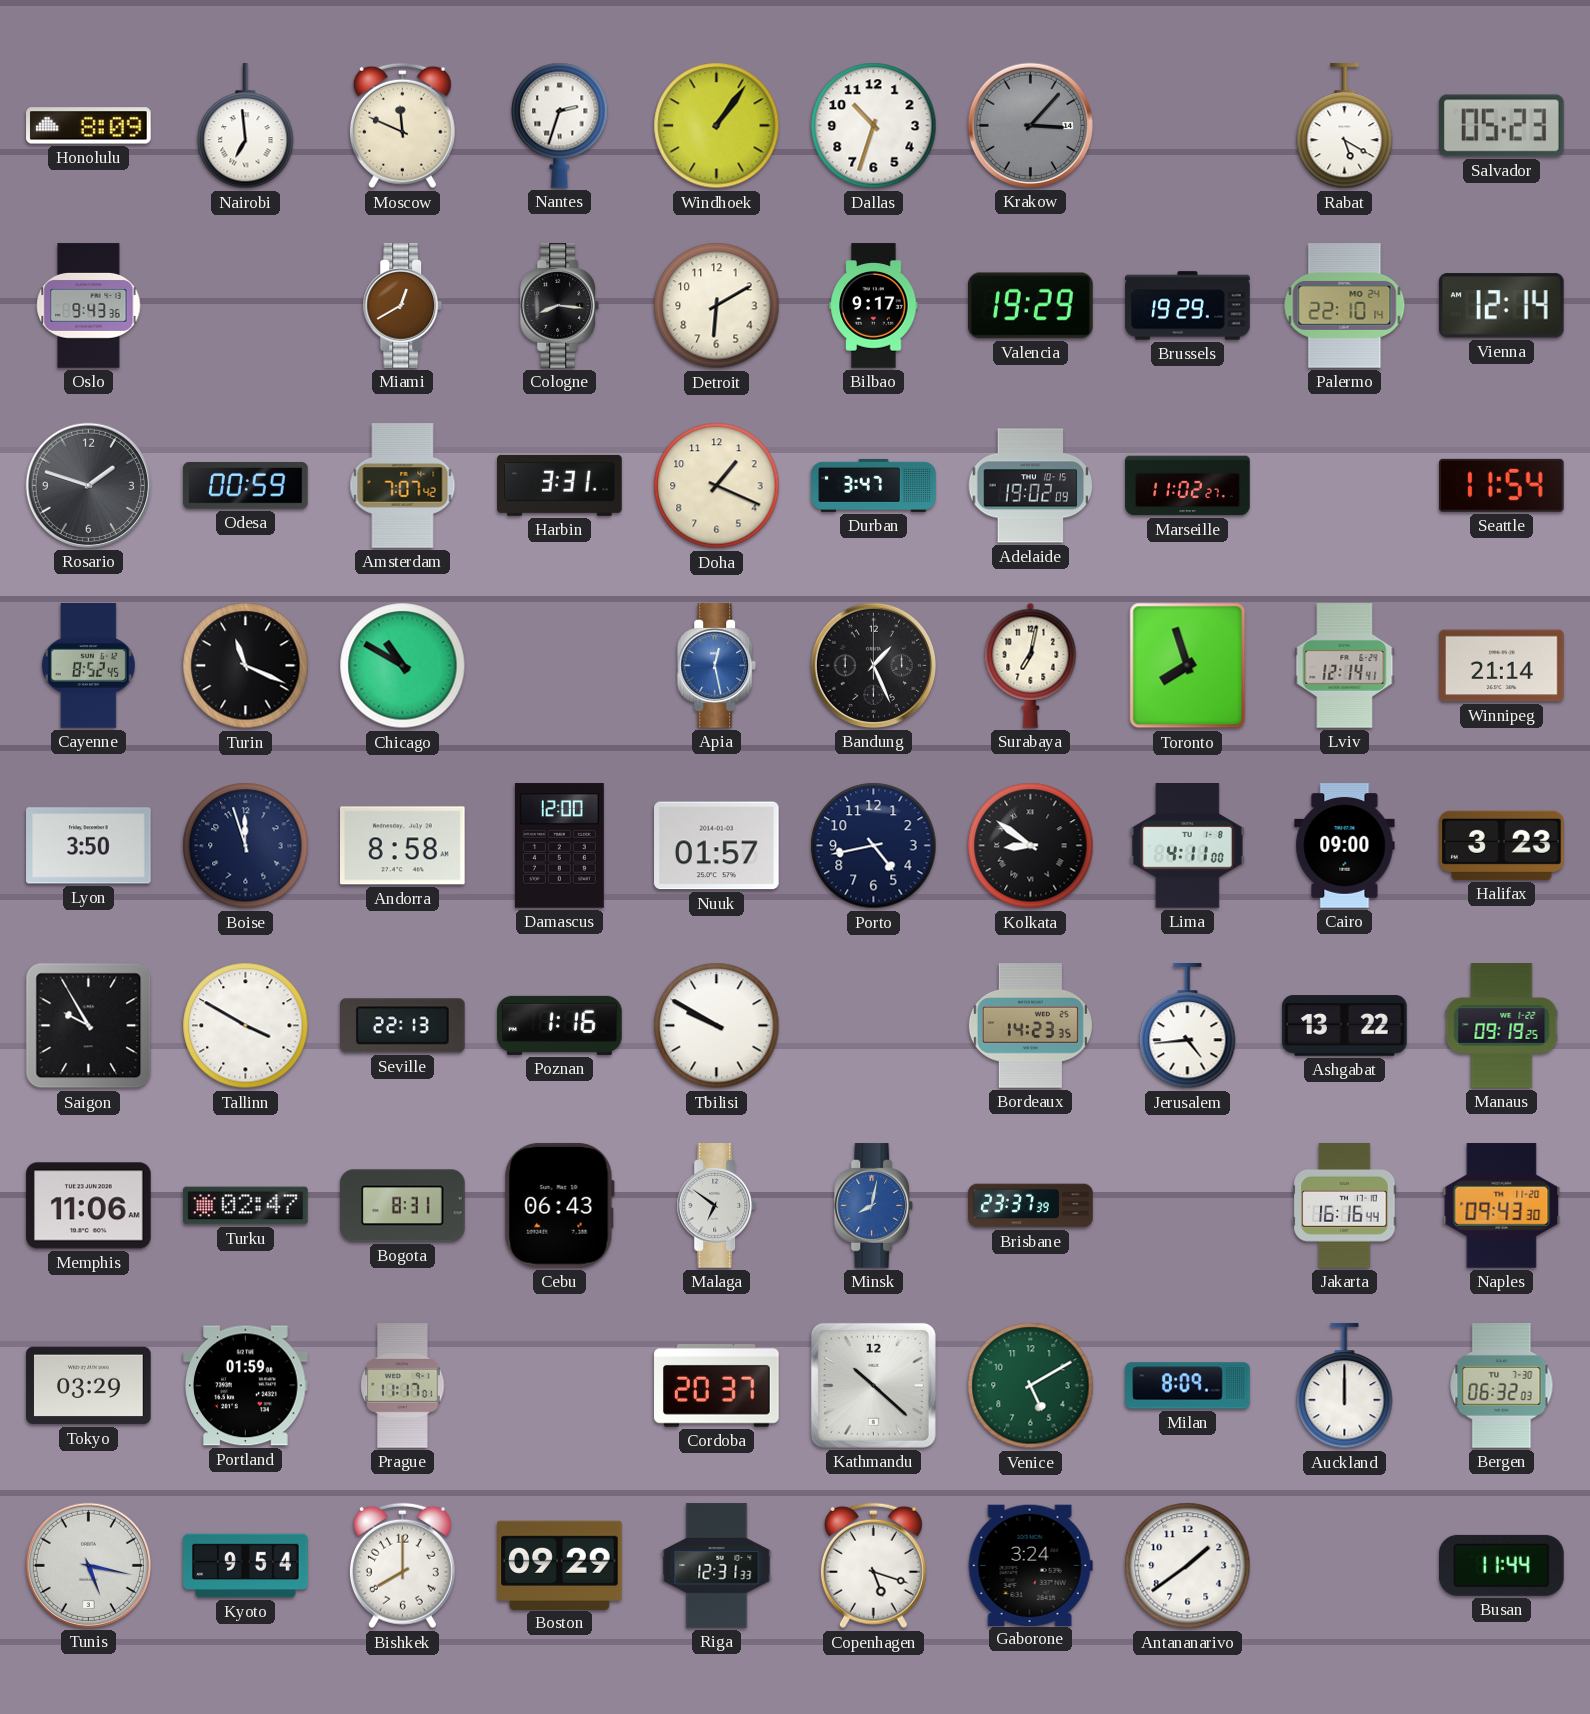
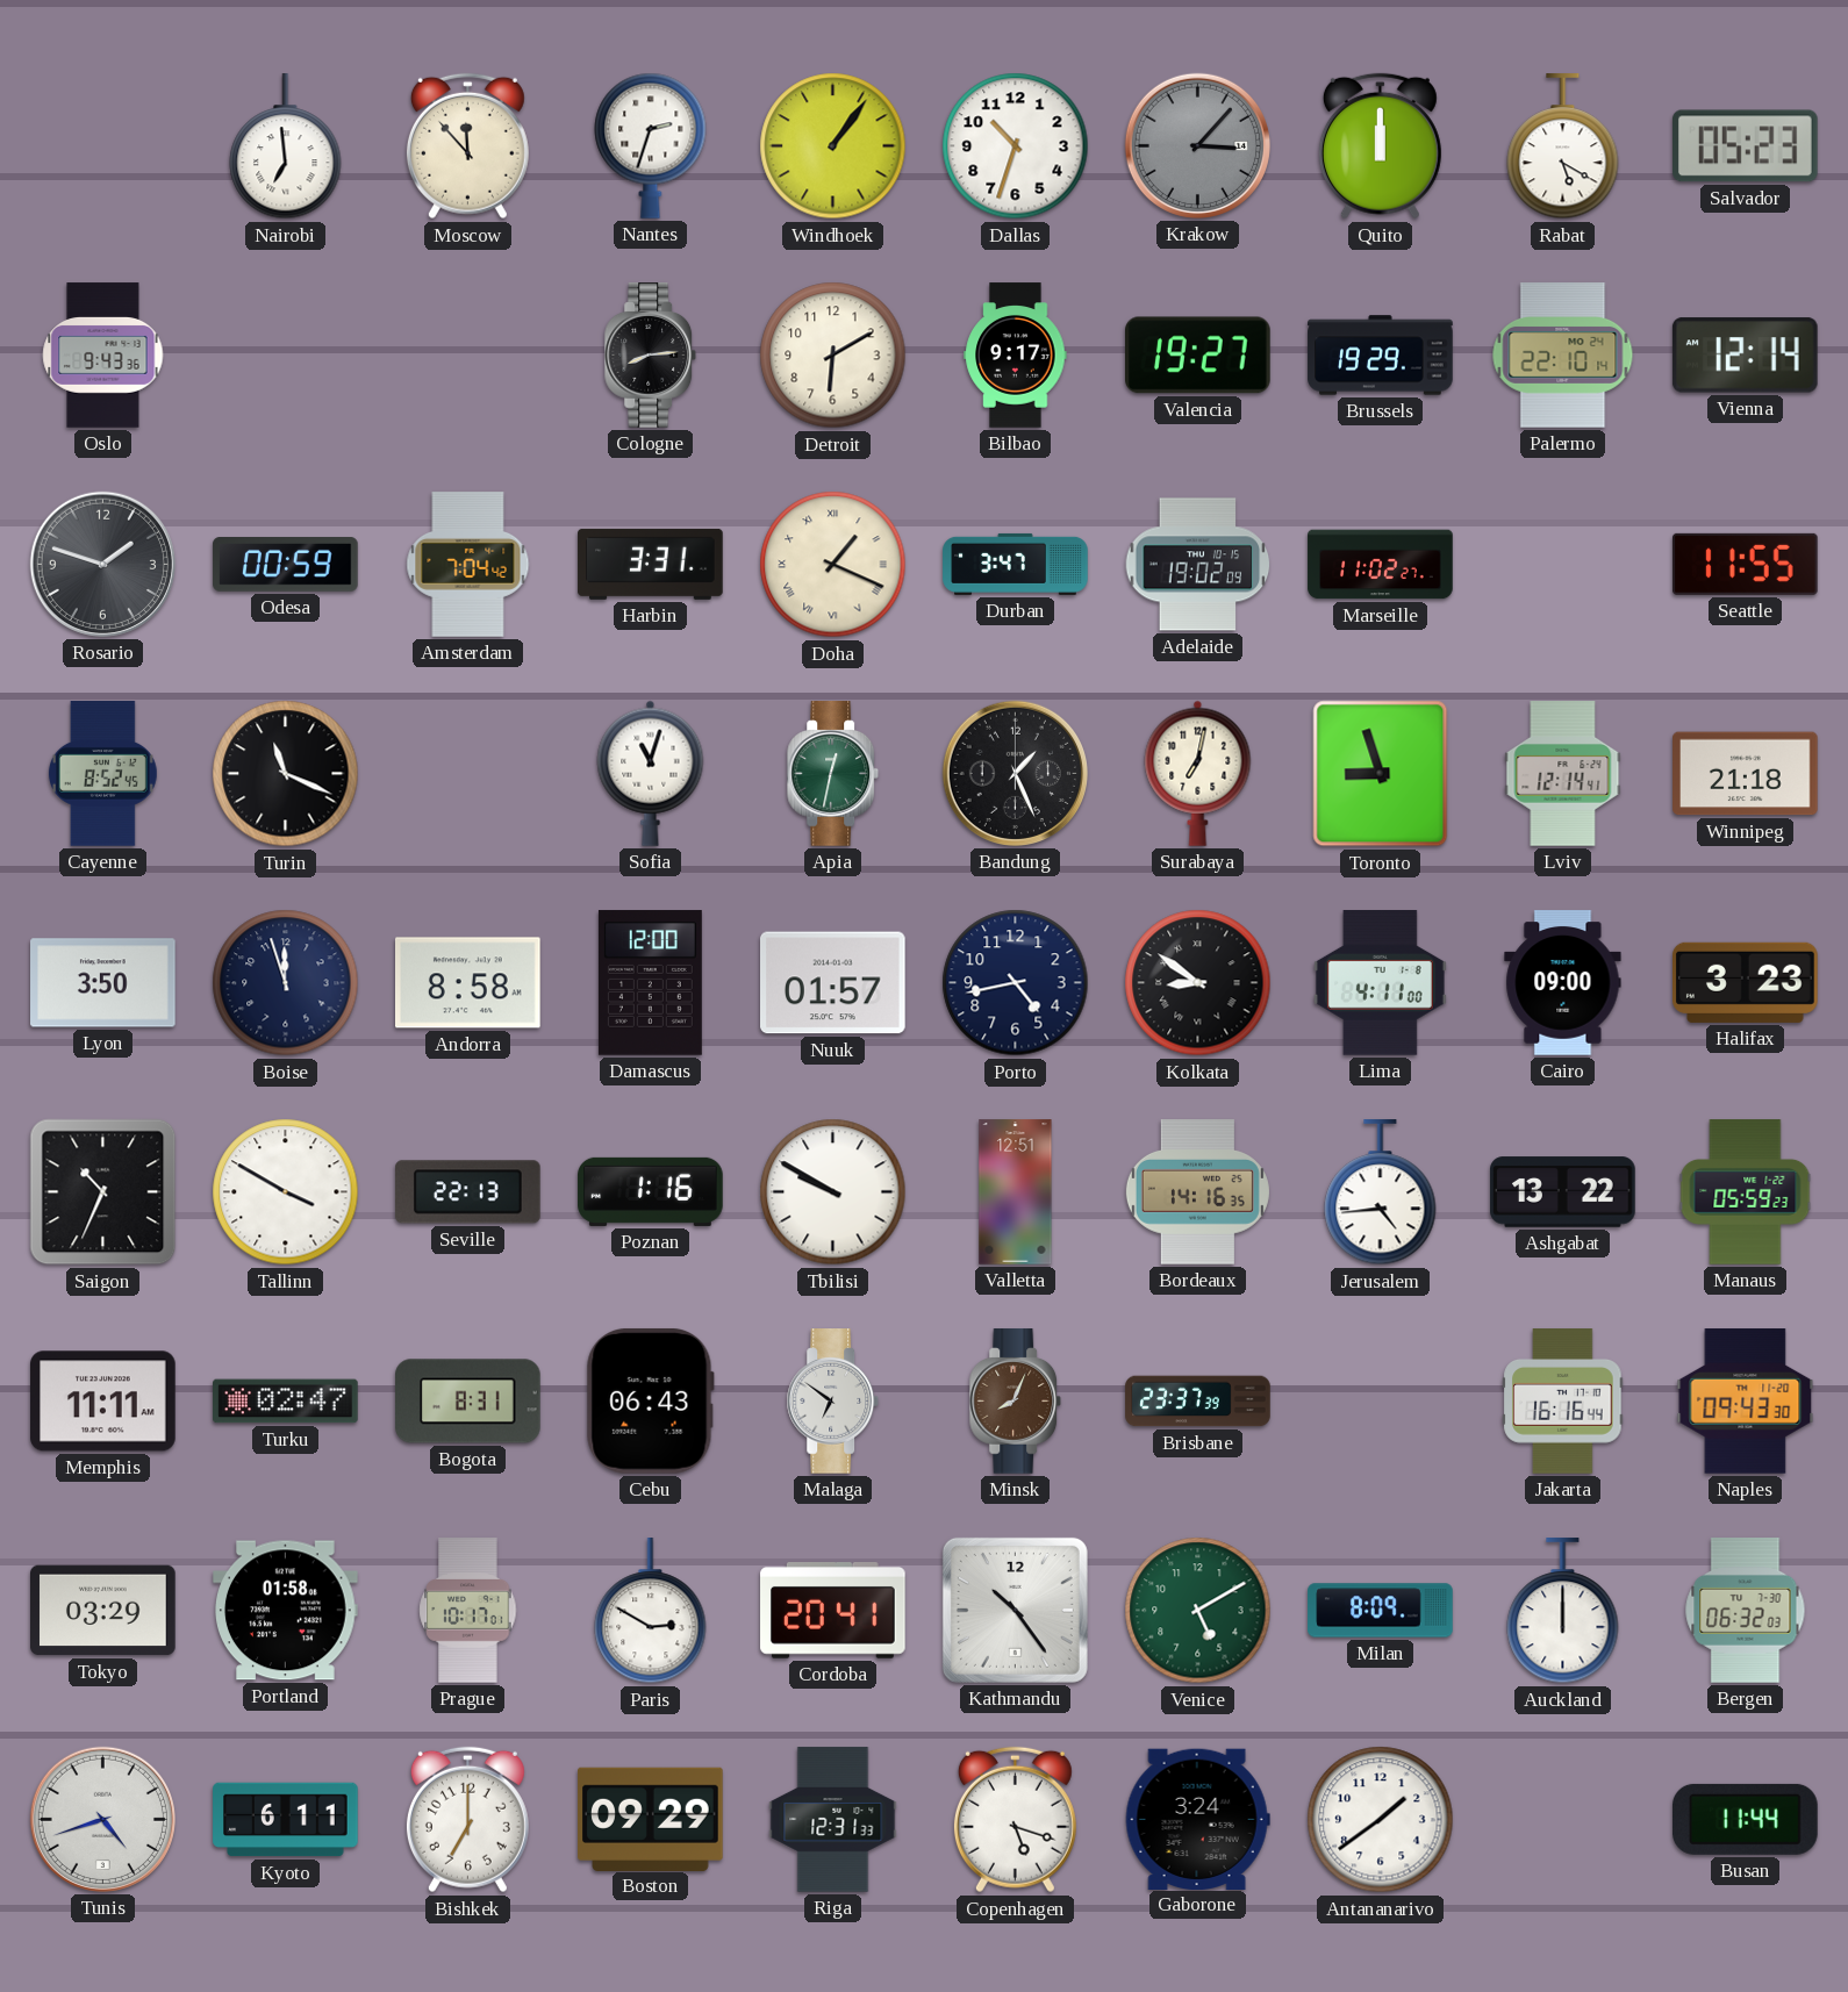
Honolulu: 8:09 -> none (89, 126)
Moscow: 11:49 -> 11:53 (467, 146)
Quito: none -> 12:00 (1380, 146)
Miami: 12:40 -> none (403, 306)
Cologne: 8:16 -> 8:14 (651, 356)
Valencia: 19:29 -> 19:27 (1198, 356)
Amsterdam: 7:07 -> 7:04 (468, 565)
Doha numerals: Arabic -> Roman (833, 565)
Seattle: 11:54 -> 11:55 (1745, 564)
Chicago: 10:50 -> none (403, 666)
Sofia: none -> 11:03 (651, 773)
Apia: 12:28 -> 12:32 (833, 774)
Apia dial: blue -> green (833, 774)
Toronto: 7:57 -> 8:57 (1381, 774)
Winnipeg: 21:14 -> 21:18 (1746, 774)
Saigon: 9:55 -> 10:34 (103, 1192)
Valletta: none -> 12:51 (1016, 1192)
Bordeaux: 14:23 -> 14:16 (1197, 1192)
Manaus: 09:19 -> 05:59 (1746, 1192)
Memphis: 11:06 -> 11:11 (103, 1402)
Minsk: 8:02 -> 8:04 (1016, 1402)
Minsk dial: blue -> brown (1016, 1402)
Portland: 01:59 -> 01:58 (286, 1611)
Prague: 11:17 -> 10:17 (468, 1611)
Paris: none -> 2:50 (651, 1611)
Cordoba: 20:37 -> 20:41 (833, 1611)
Kathmandu: 10:22 -> 10:24 (1015, 1610)
Tunis: 5:17 -> 4:42 (102, 1819)
Kyoto: 9:54 -> 6:11 (286, 1820)
Bishkek: 8:00 -> 7:00 (467, 1820)
